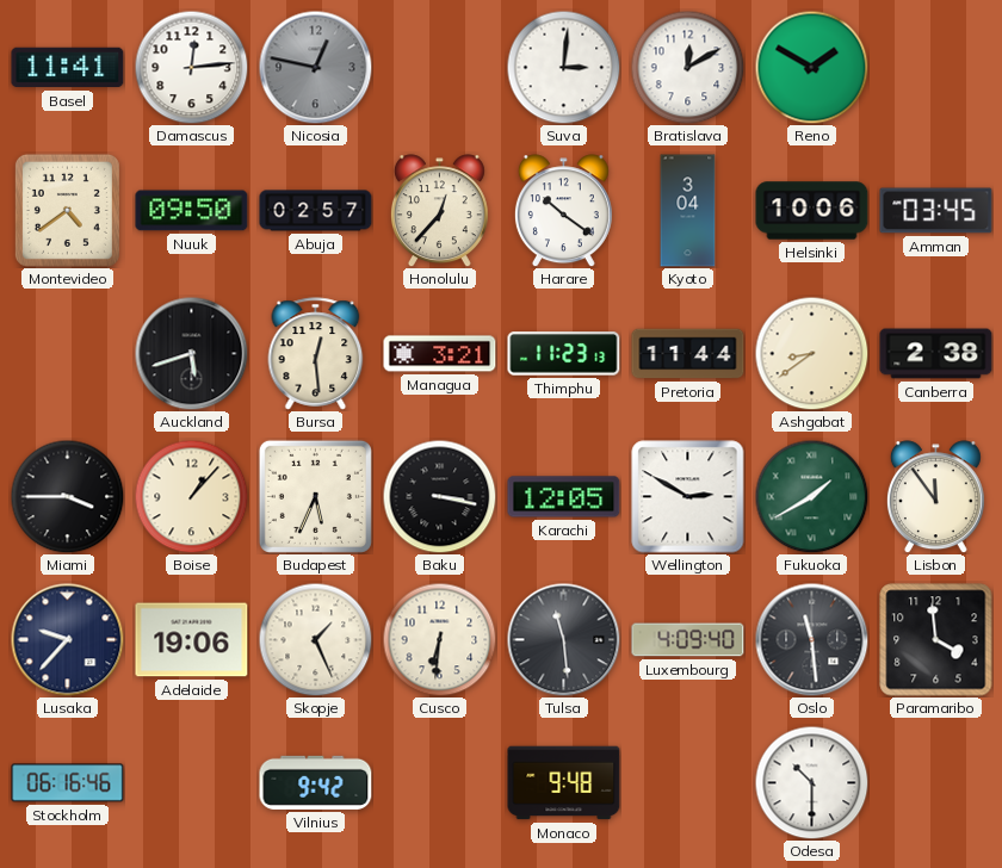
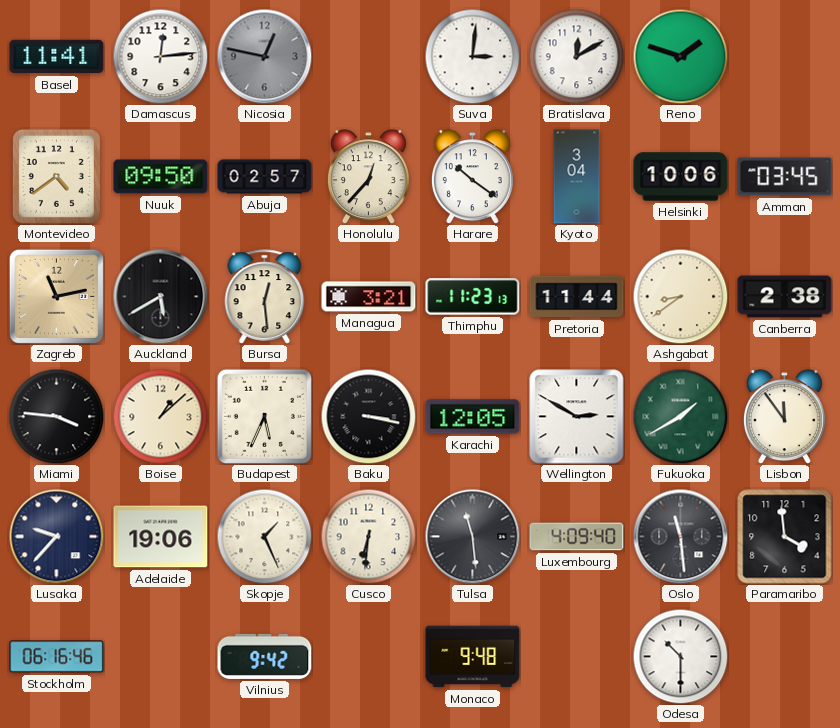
Reno: 1:50 -> 1:48 (680, 56)
Zagreb: none -> 11:13 (56, 296)
Auckland: 5:42 -> 5:40 (160, 296)
Miami: 3:45 -> 3:46 (56, 416)
Boise: 1:07 -> 1:08 (160, 416)
